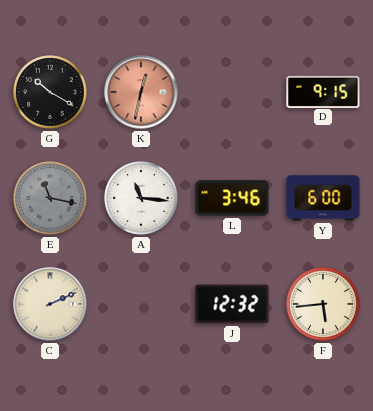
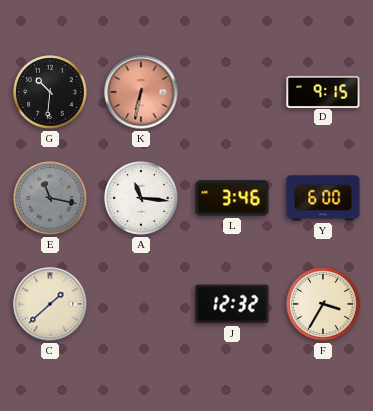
G: 10:20 -> 10:31 (50, 92)
K: 12:32 -> 6:32 (141, 92)
C: 2:11 -> 1:38 (50, 304)
F: 5:44 -> 3:35 (323, 304)
